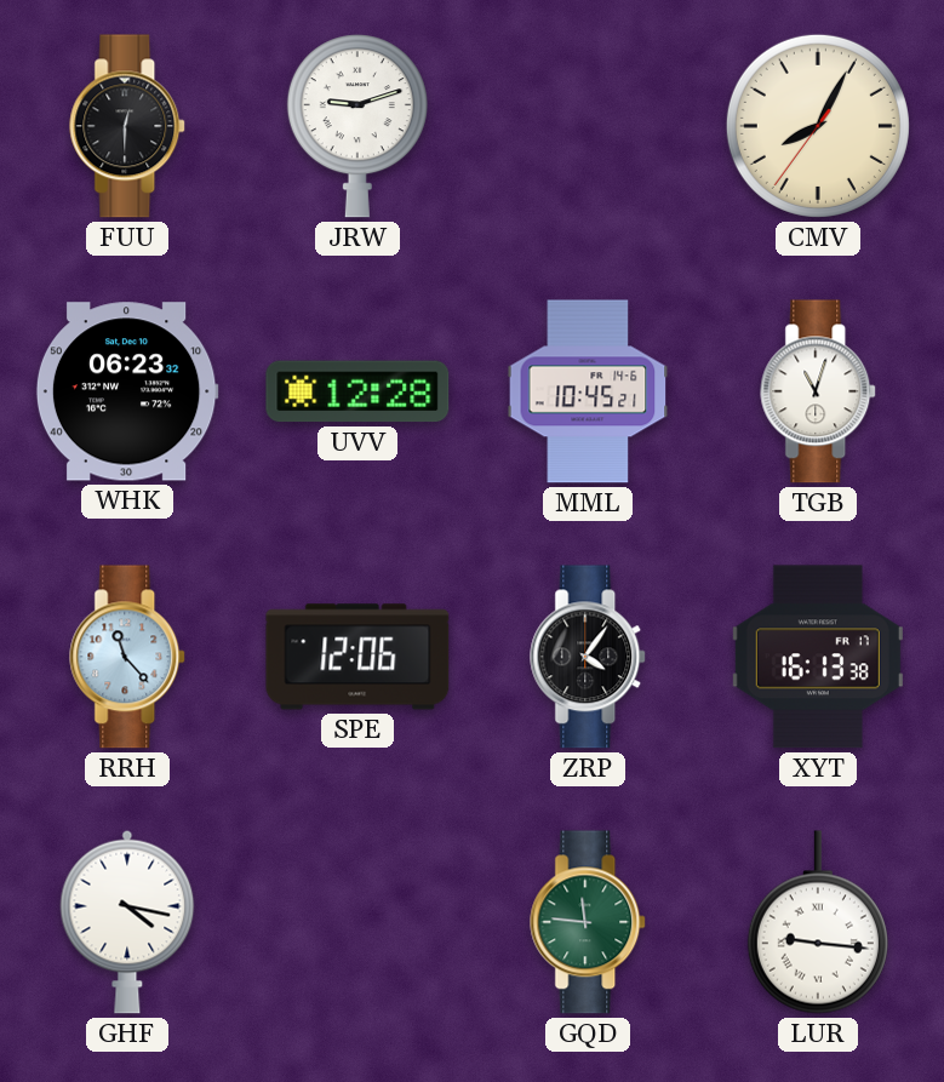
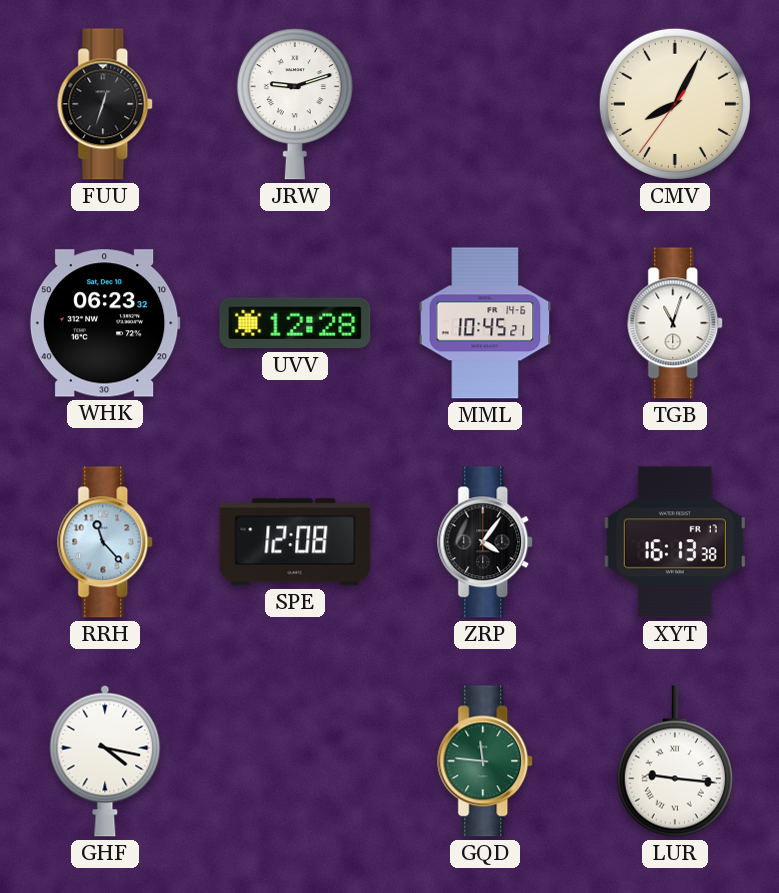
FUU: 12:30 -> 12:33 (106, 104)
SPE: 12:06 -> 12:08 (295, 542)
